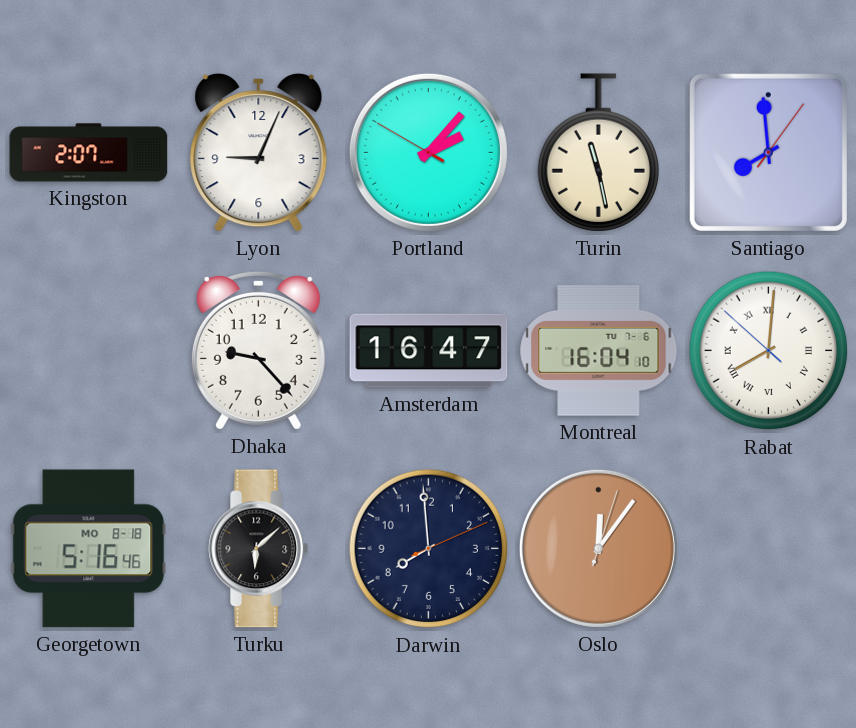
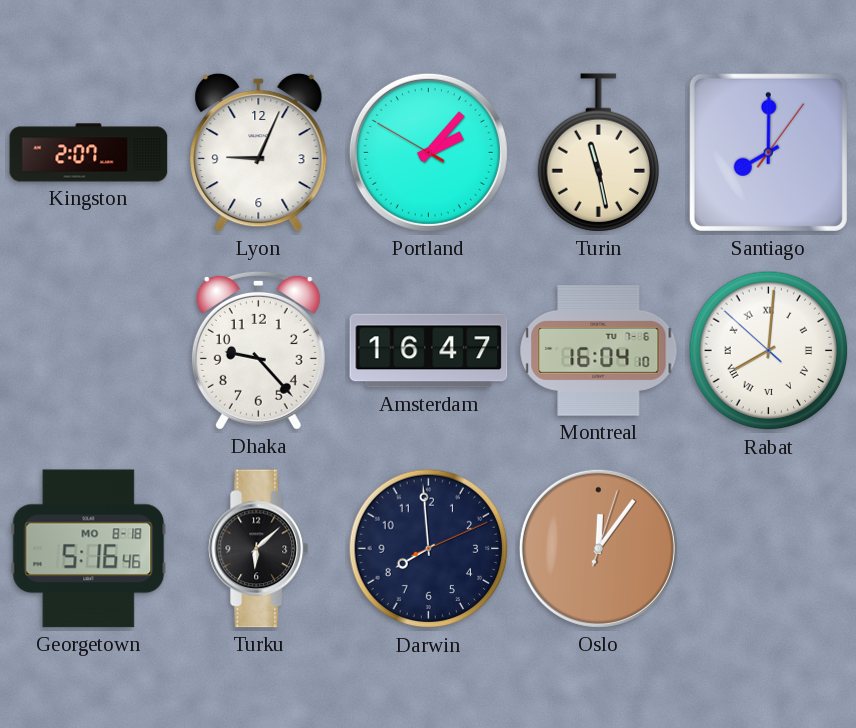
Santiago: 7:59 -> 8:00 (768, 152)
